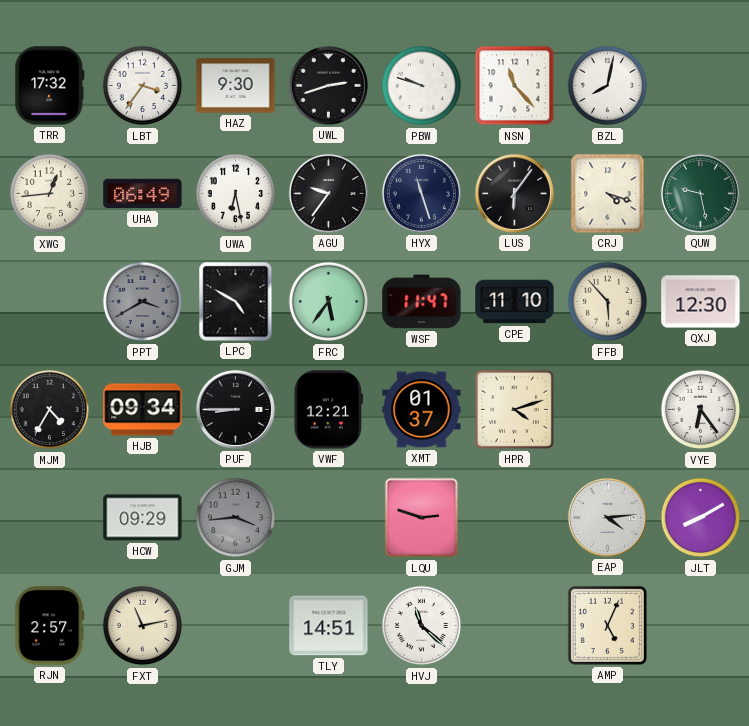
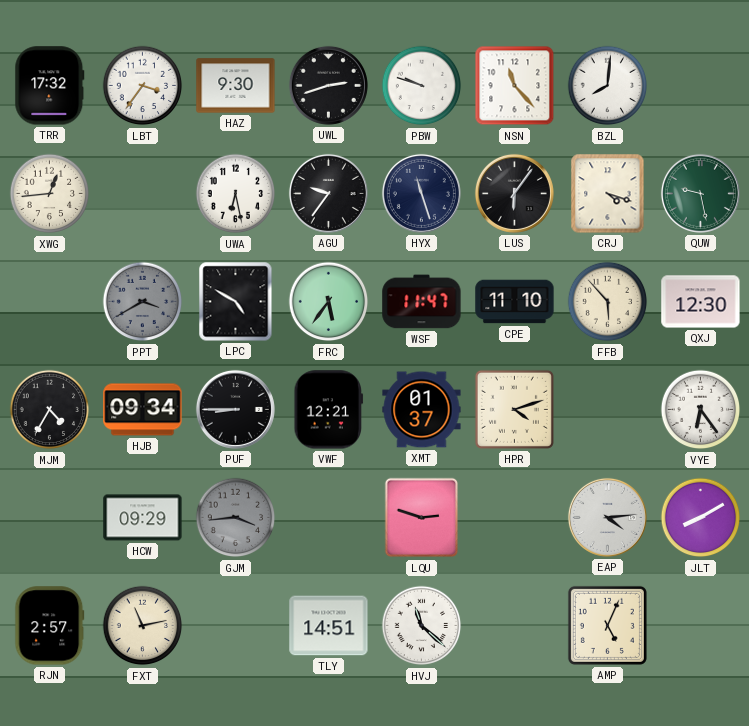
BZL: 8:02 -> 8:01 (608, 86)
UHA: 06:49 -> none (143, 194)
